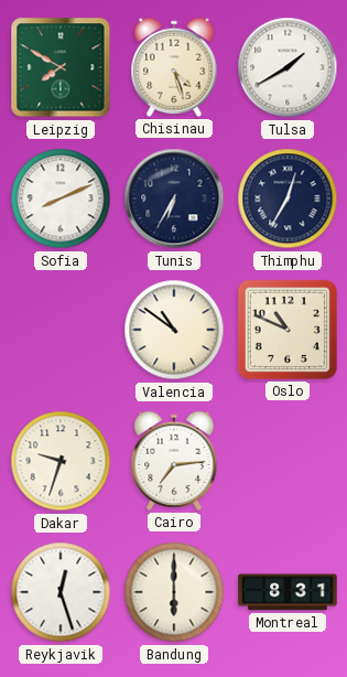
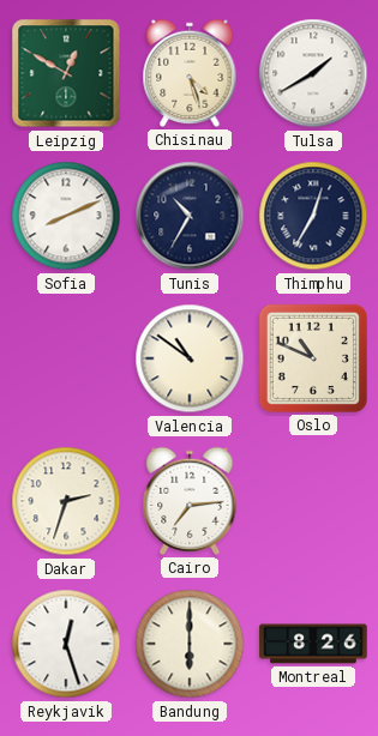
Leipzig: 7:50 -> 12:50 (66, 73)
Tunis: 6:35 -> 10:35 (190, 216)
Dakar: 9:33 -> 2:33 (66, 501)
Montreal: 8:31 -> 8:26 (313, 644)
